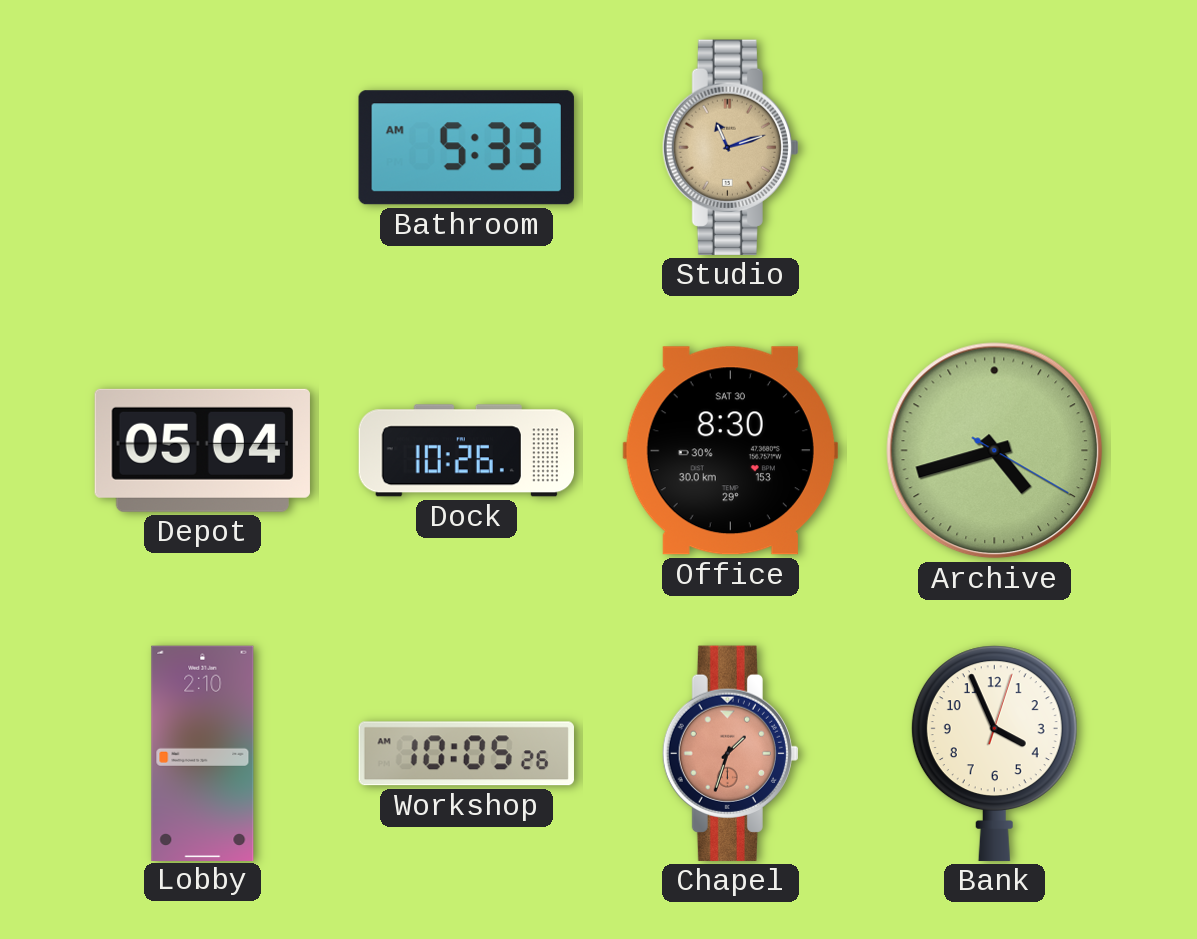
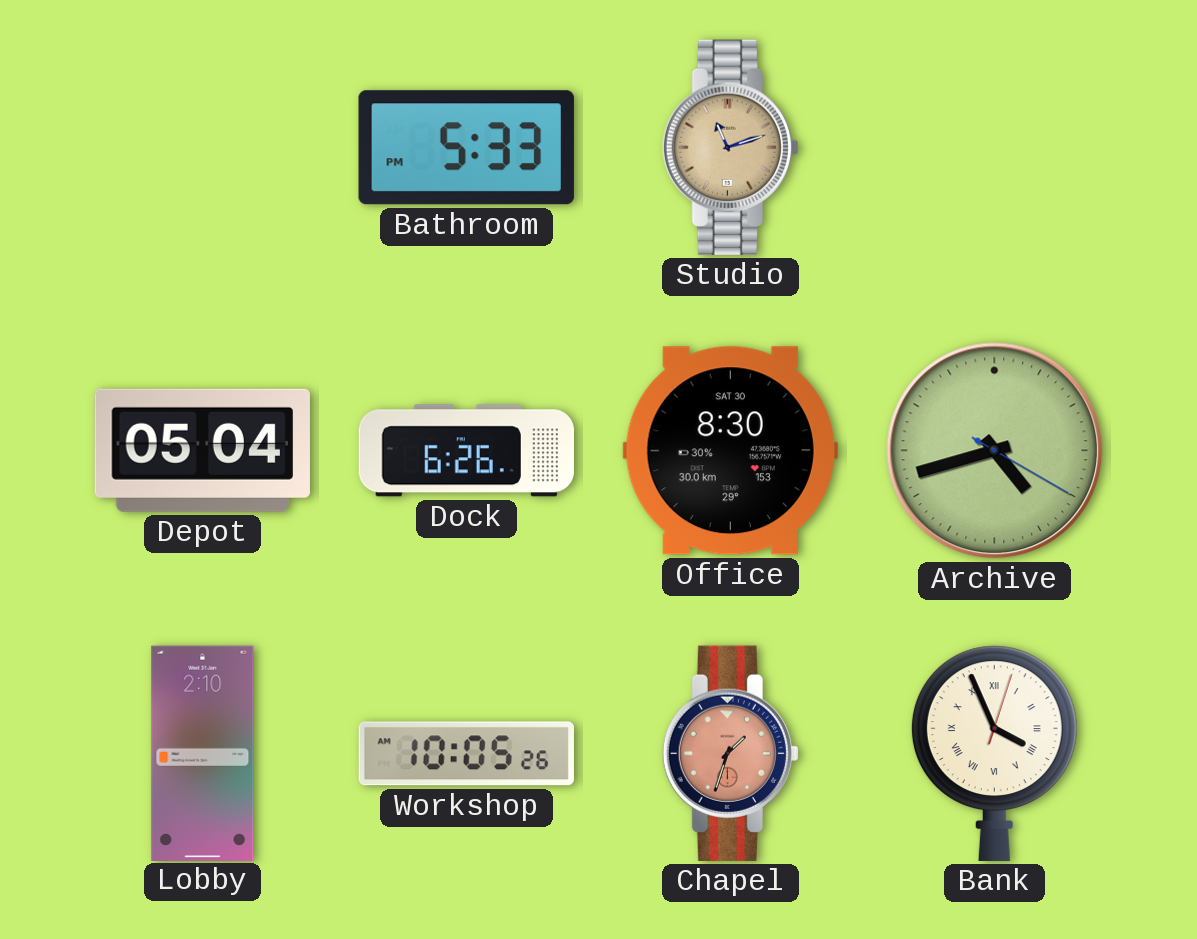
Bathroom: 5:33 AM -> 5:33 PM (466, 148)
Dock: 10:26 -> 6:26 (466, 451)
Bank numerals: Arabic -> Roman (994, 753)
